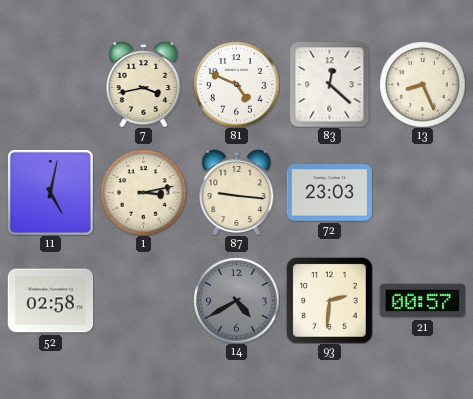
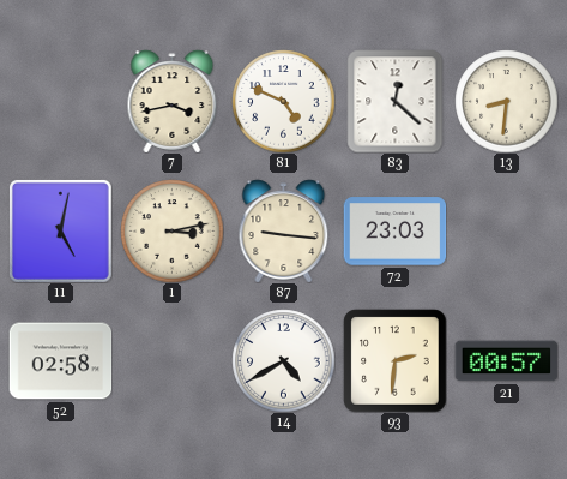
13: 8:26 -> 8:31 (506, 101)
14 dial: grey -> white (283, 360)
